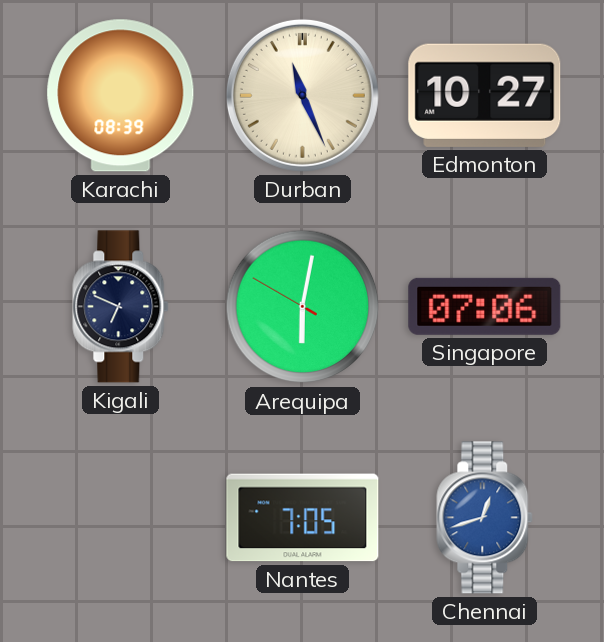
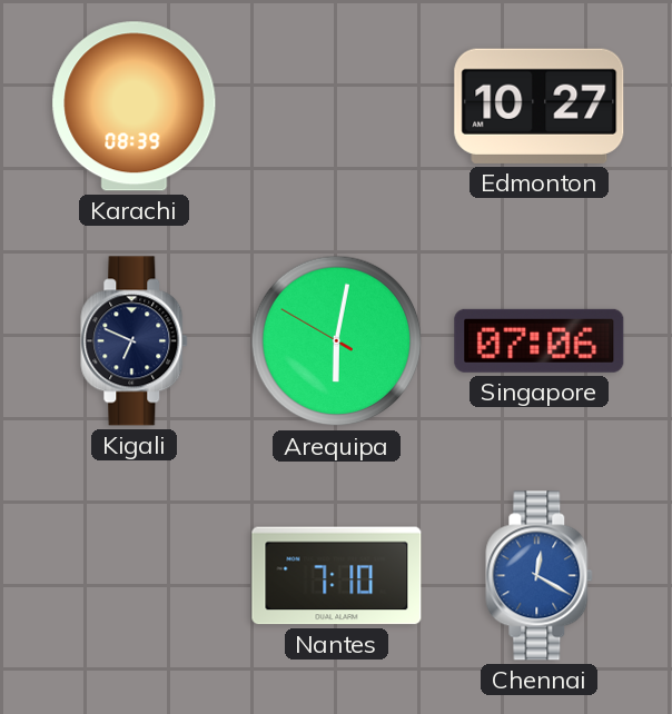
Durban: 11:26 -> none (302, 95)
Nantes: 7:05 -> 7:10 (337, 576)
Chennai: 12:42 -> 12:20 (540, 576)
